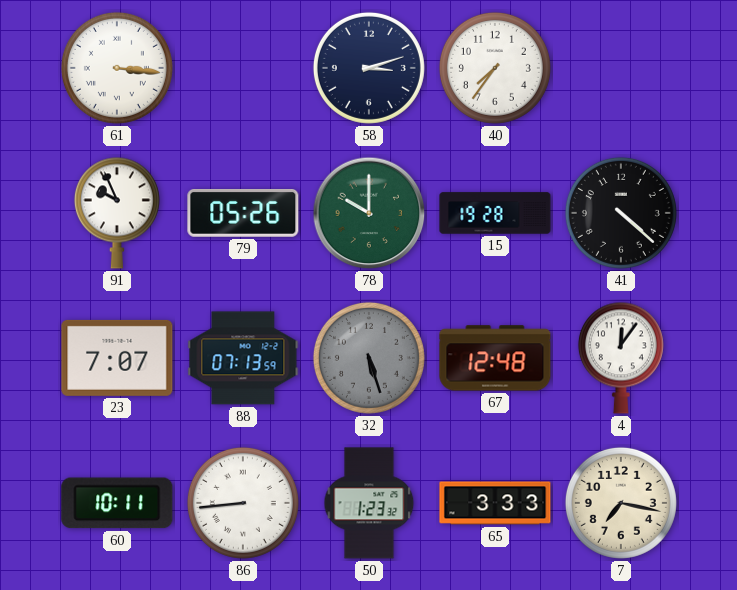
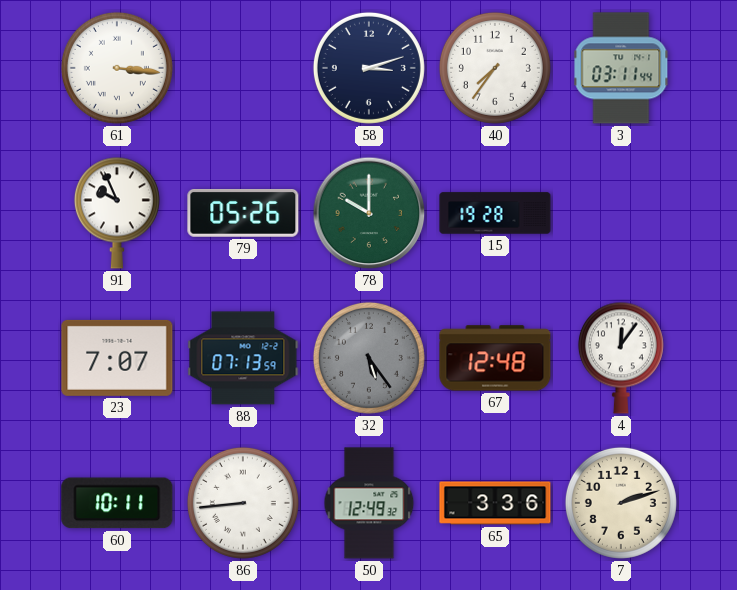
3: none -> 03:11 (621, 68)
41: 4:22 -> none (621, 213)
32: 5:27 -> 5:24 (369, 358)
50: 1:23 -> 12:49 (369, 503)
65: 3:33 -> 3:36 (495, 503)
7: 7:17 -> 2:12 (621, 503)
